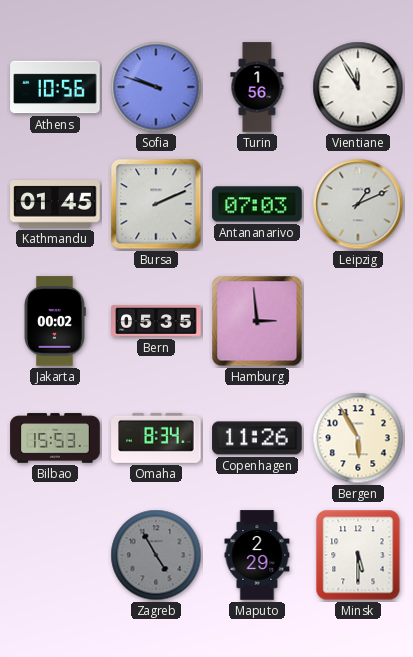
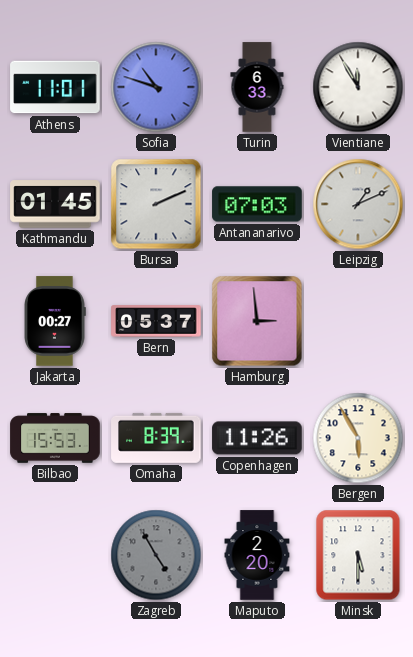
Athens: 10:56 -> 11:01 (55, 87)
Sofia: 9:48 -> 10:48 (156, 87)
Turin: 1:56 -> 6:33 (257, 87)
Jakarta: 00:02 -> 00:27 (55, 321)
Bern: 05:35 -> 05:37 (156, 321)
Omaha: 8:34 -> 8:39 (156, 438)
Maputo: 2:29 -> 2:20 (257, 555)
